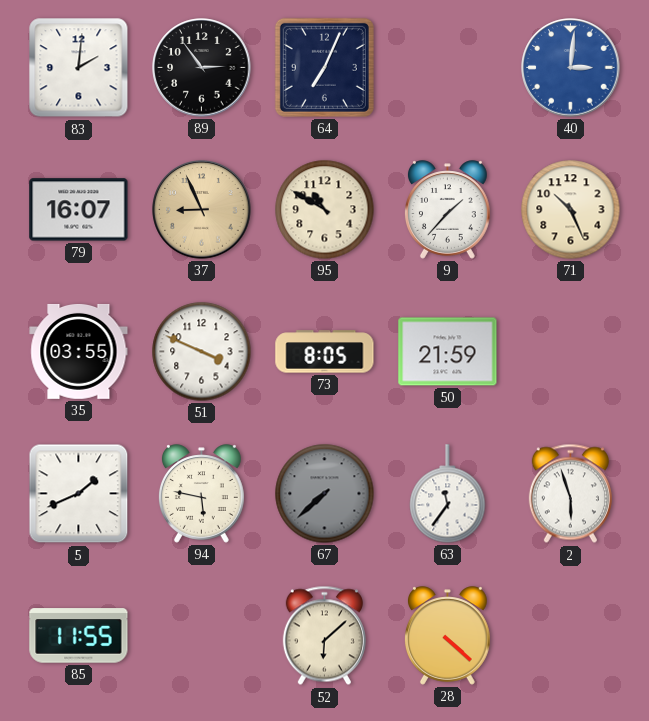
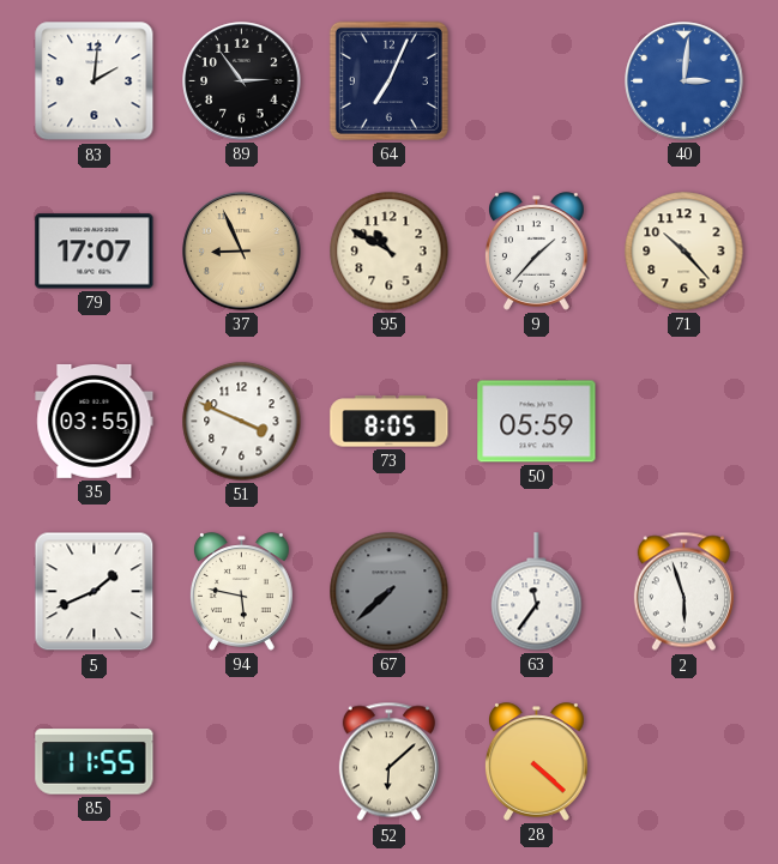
79: 16:07 -> 17:07 (95, 252)
71: 10:26 -> 10:23 (684, 252)
50: 21:59 -> 05:59 (537, 422)
